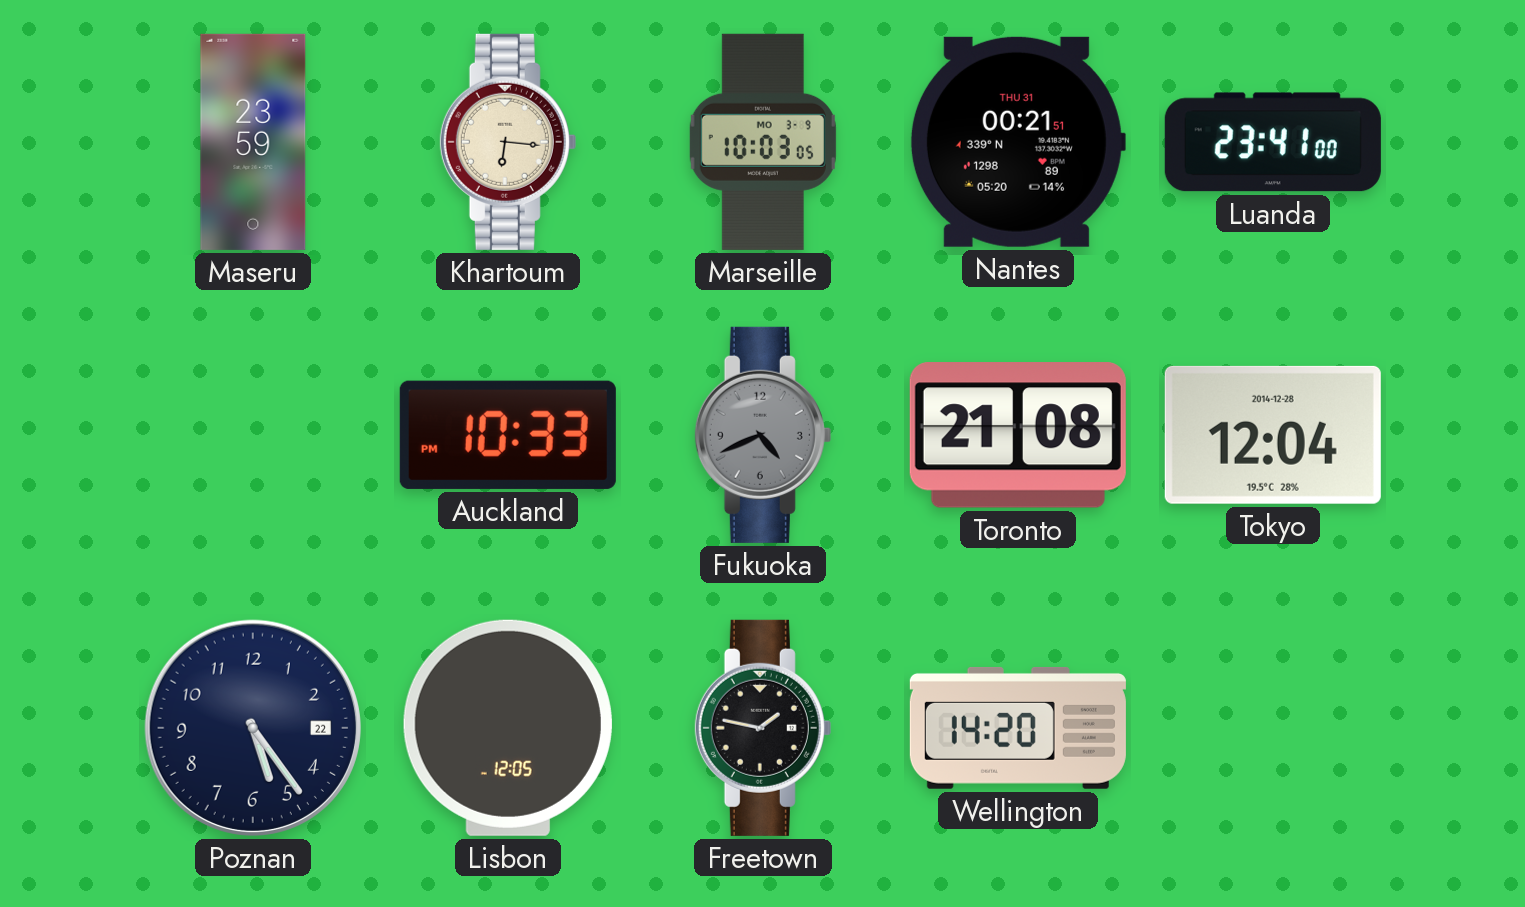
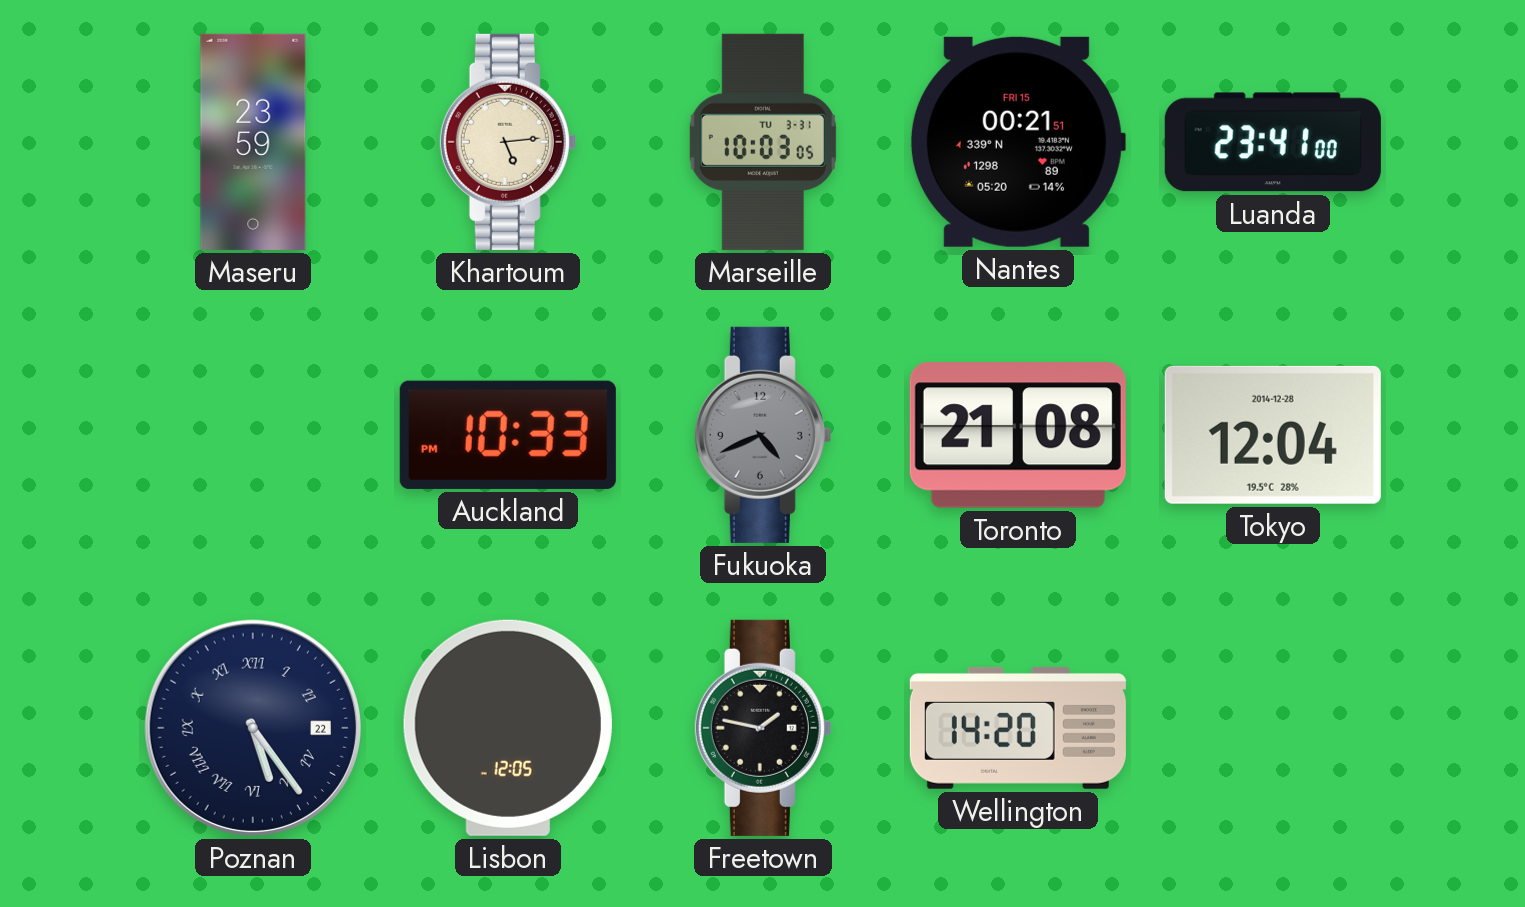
Khartoum: 6:16 -> 5:14 (508, 142)
Marseille date: MO 3-9 -> TU 3-31 (763, 142)
Nantes date: THU 31 -> FRI 15 (1017, 142)
Poznan numerals: Arabic -> Roman (253, 728)
